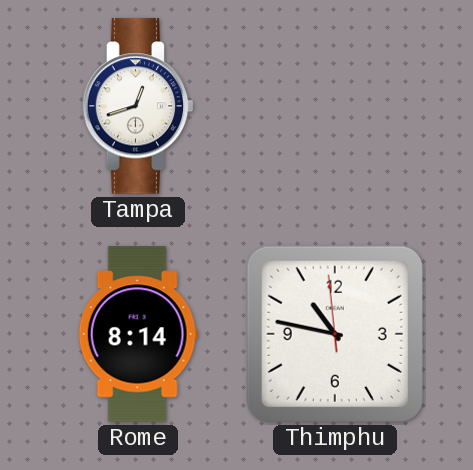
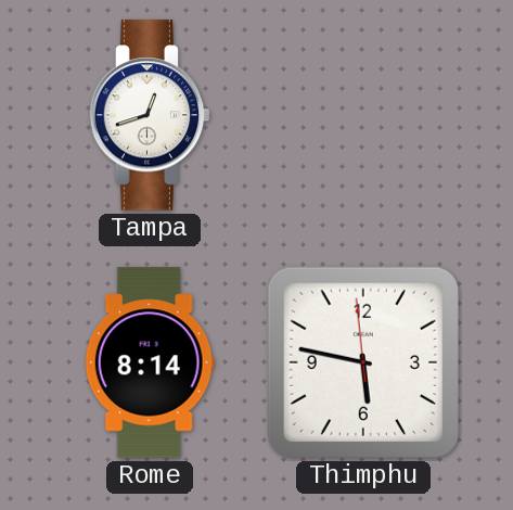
Thimphu: 10:46 -> 5:46 (363, 362)
